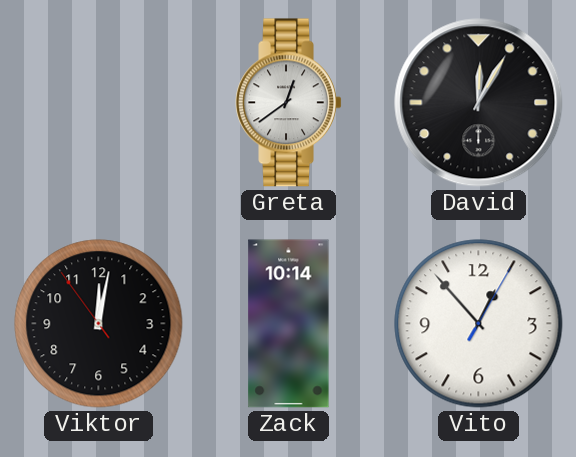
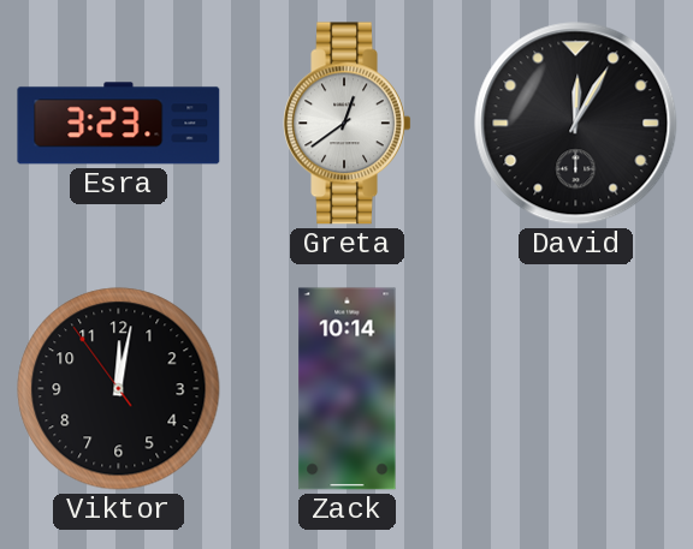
Esra: none -> 3:23 (119, 124)
Vito: 12:53 -> none (479, 324)
